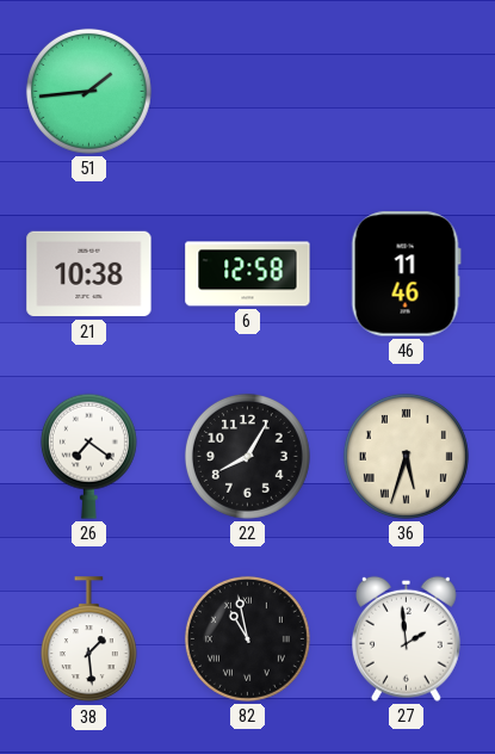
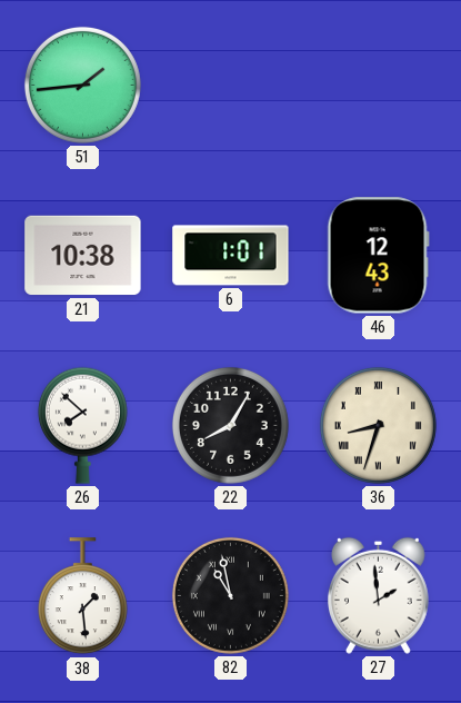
6: 12:58 -> 1:01 (231, 256)
46: 11:46 -> 12:43 (378, 256)
26: 7:21 -> 7:52 (82, 425)
36: 5:33 -> 8:33 (378, 425)
